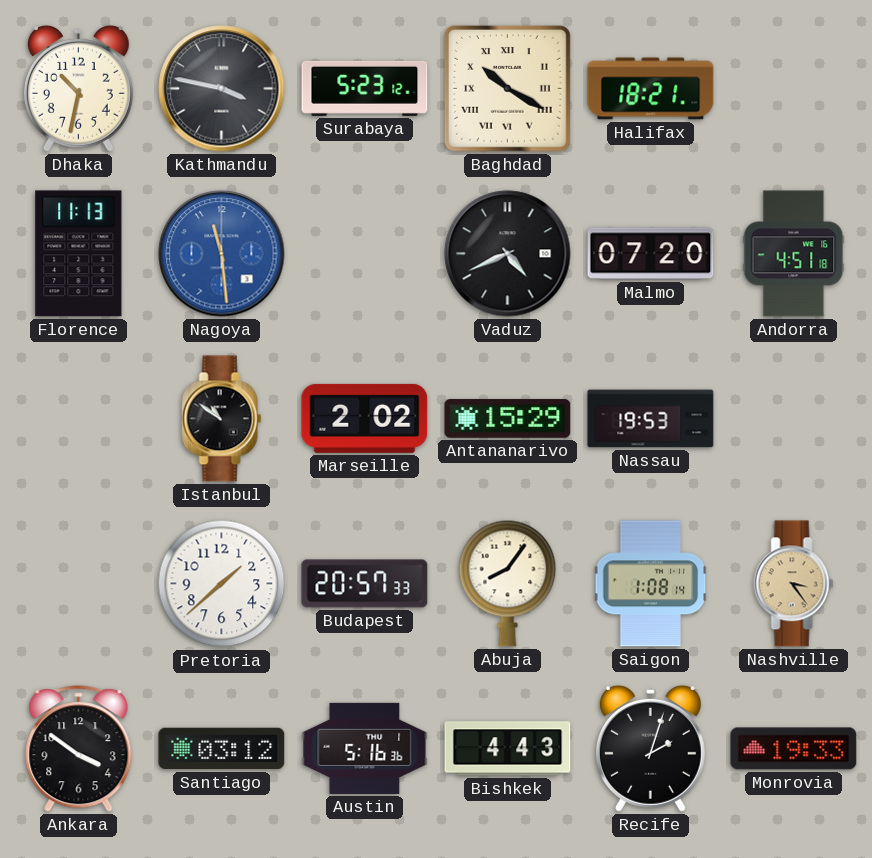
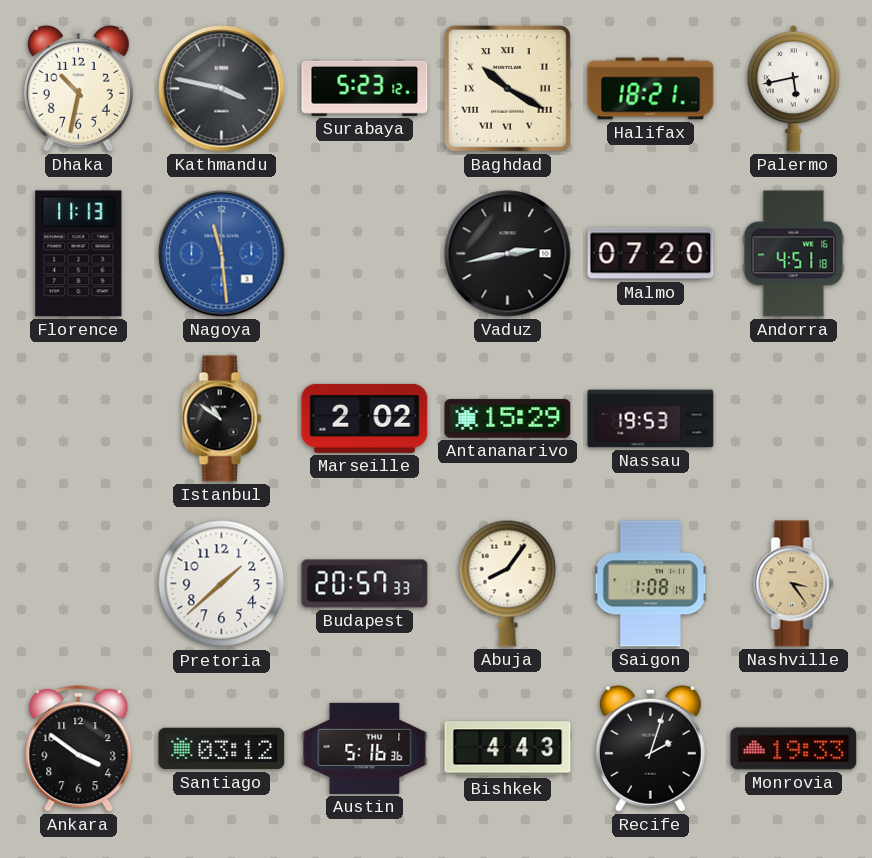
Palermo: none -> 5:43 (793, 89)
Vaduz: 4:41 -> 2:43 (508, 254)
